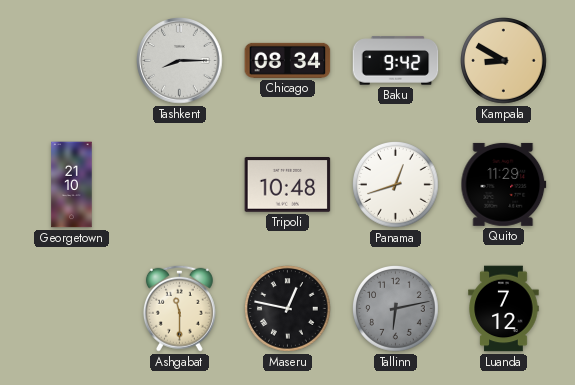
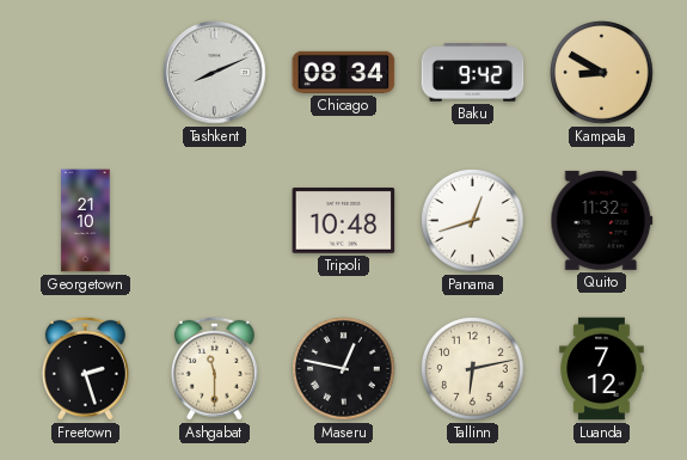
Tashkent: 8:15 -> 8:11 (215, 73)
Quito: 11:29 -> 11:32 (602, 220)
Freetown: none -> 2:27 (85, 368)
Tallinn dial: grey -> cream (473, 369)
